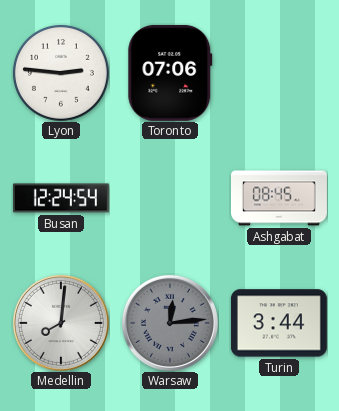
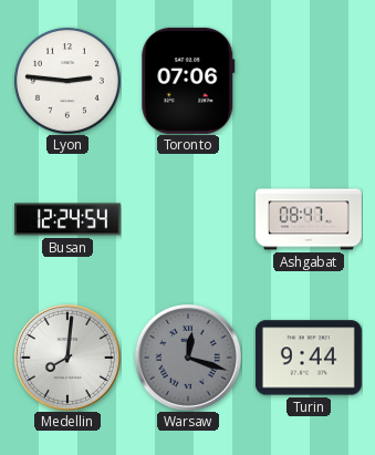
Ashgabat: 08:45 -> 08:47 (310, 219)
Warsaw: 12:14 -> 12:18 (188, 358)
Turin: 3:44 -> 9:44 (309, 358)
